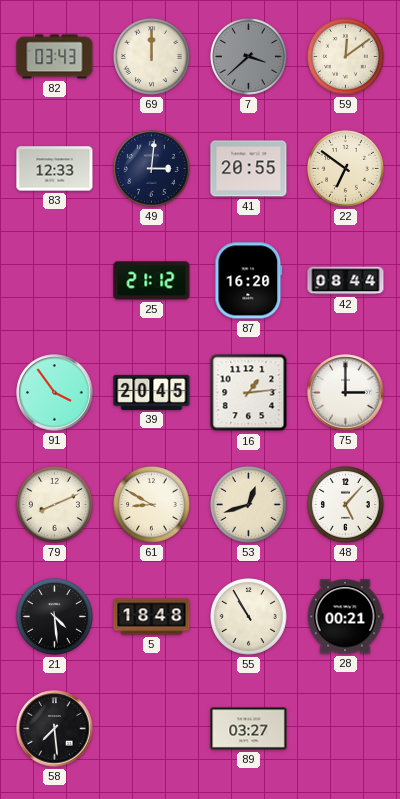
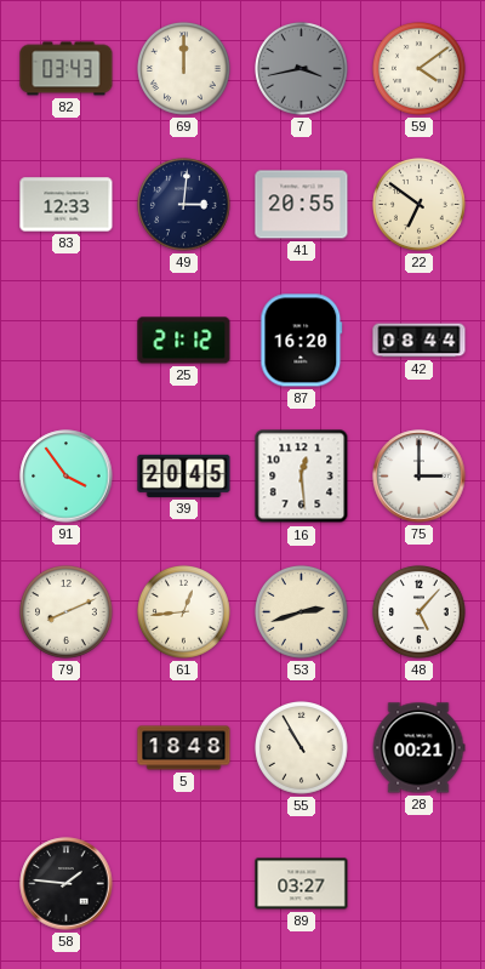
7: 3:38 -> 3:43 (302, 69)
59: 12:09 -> 4:09 (420, 69)
16: 1:14 -> 12:29 (302, 477)
61: 8:50 -> 12:44 (184, 612)
53: 12:42 -> 2:42 (302, 612)
21: 4:29 -> none (55, 617)
58: 7:29 -> 1:46 (67, 884)
